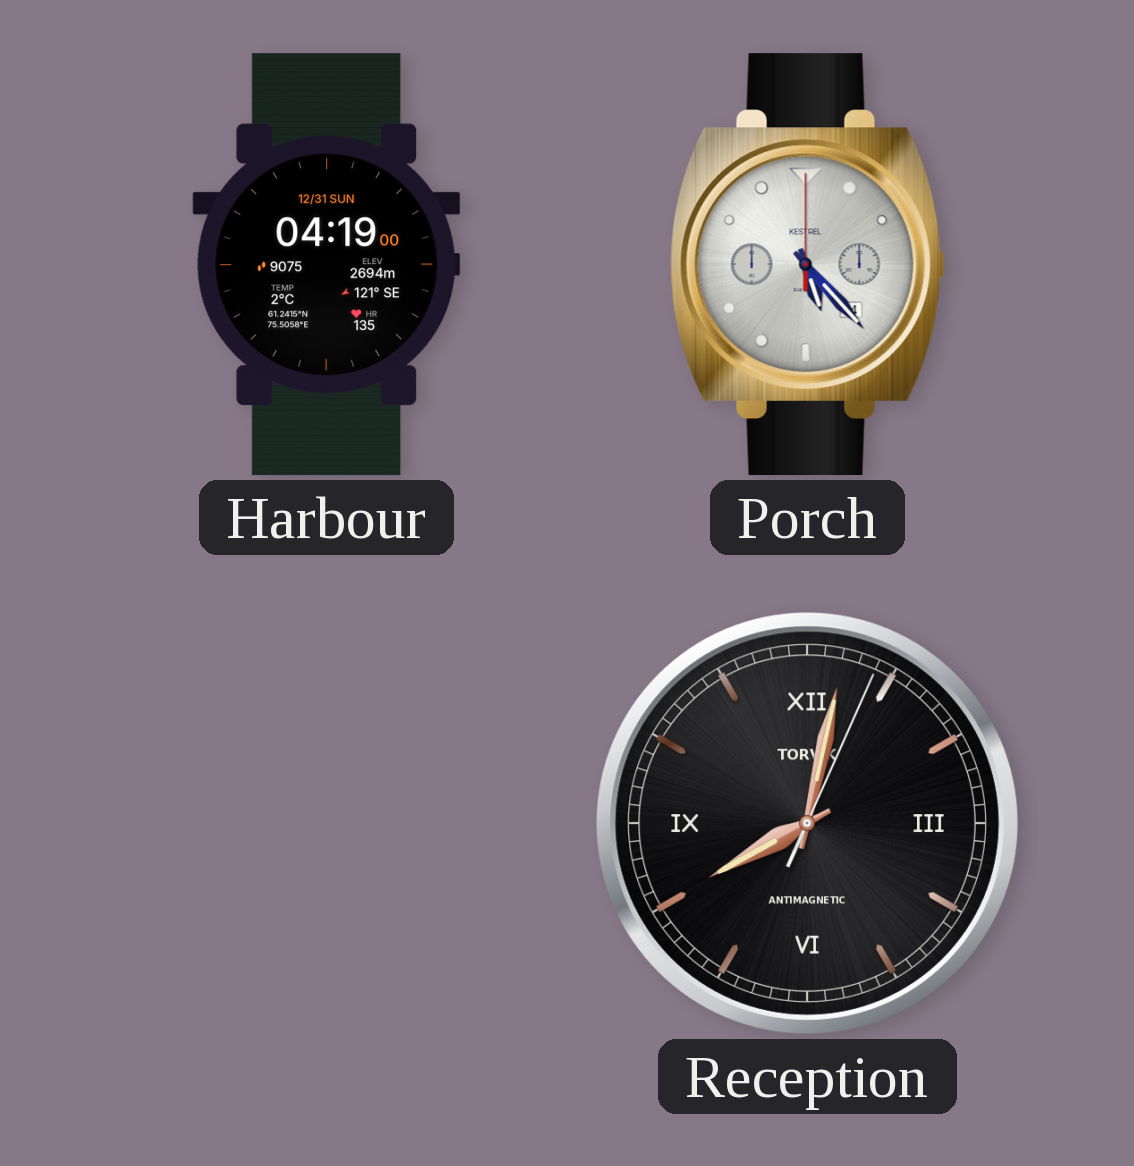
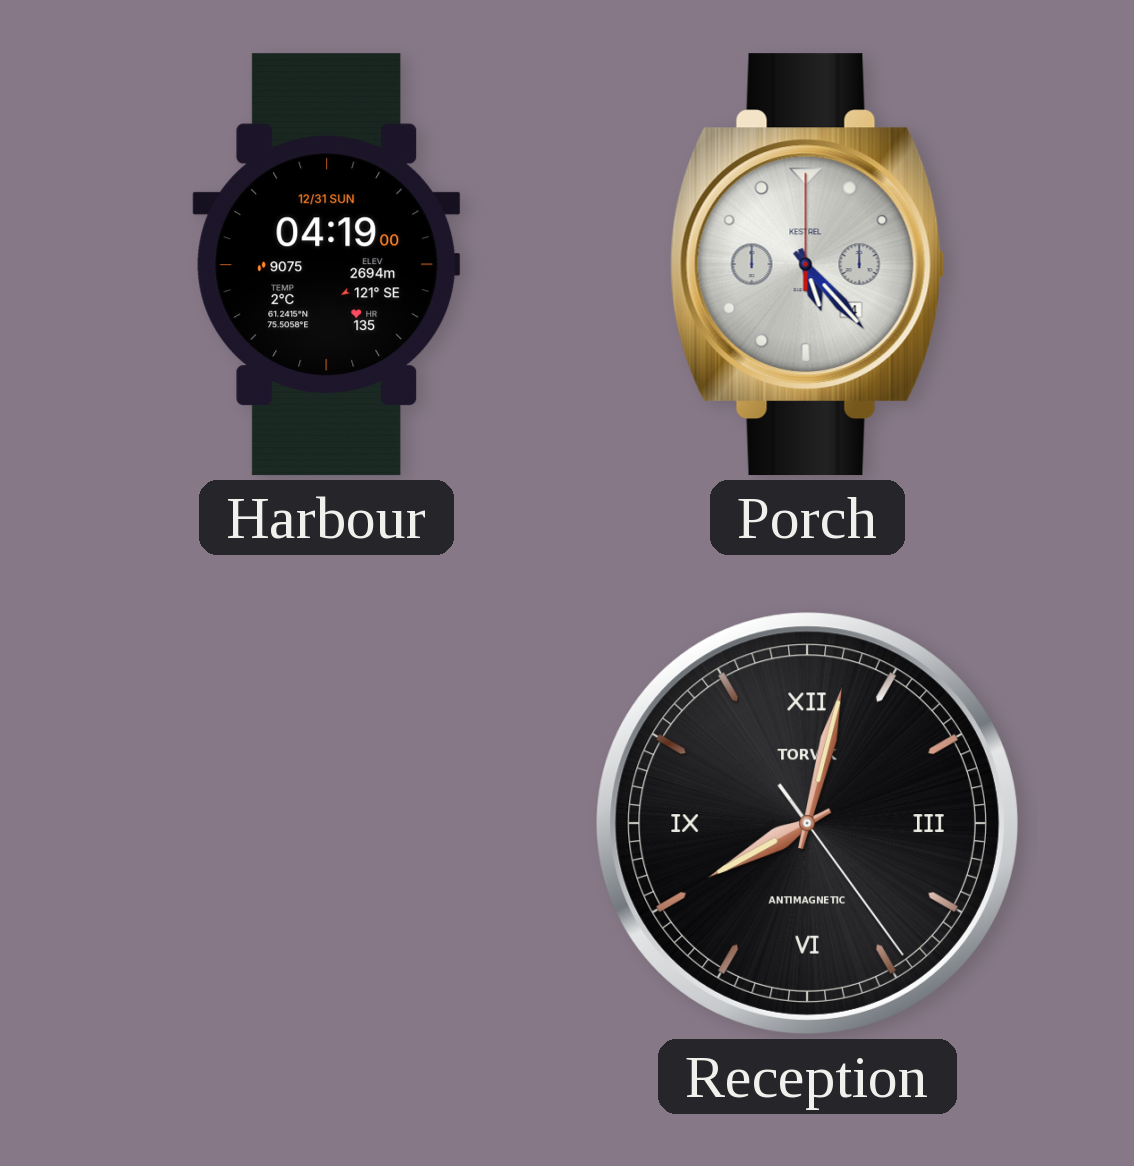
Reception: 8:02:04 -> 8:02:24 (807, 823)
